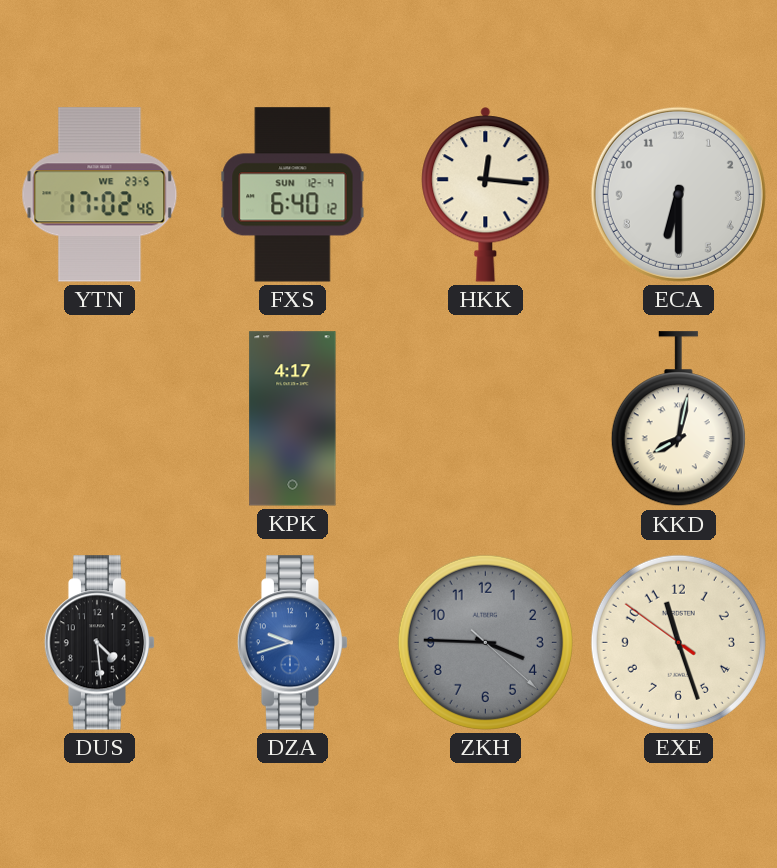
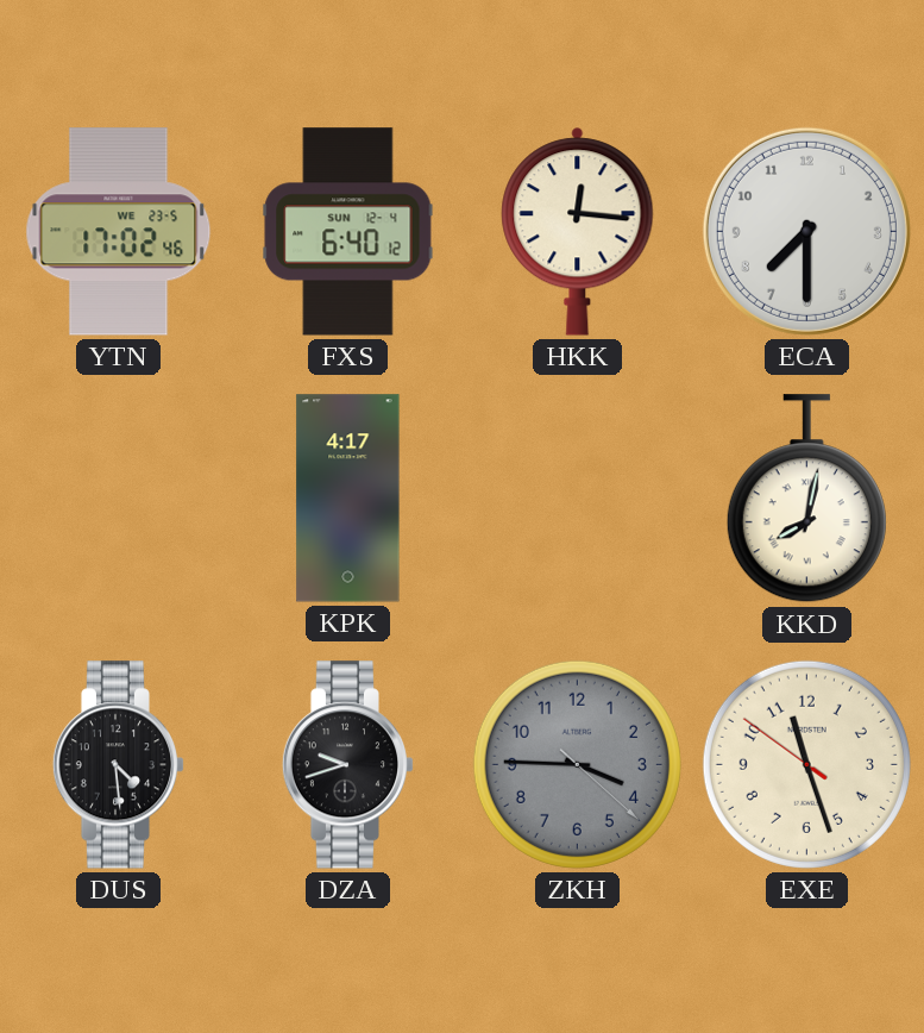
ECA: 6:30 -> 7:30 (806, 231)
DZA dial: blue -> black (348, 765)
